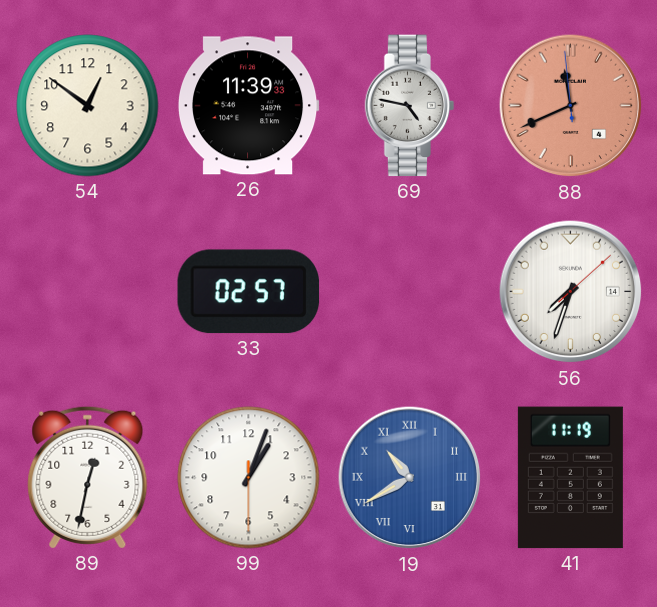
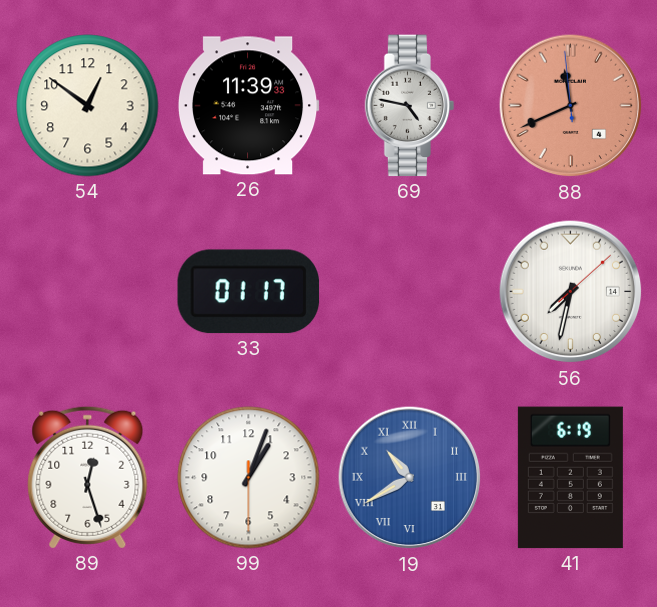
33: 02:57 -> 01:17 (249, 292)
56: 7:33 -> 7:32 (571, 292)
89: 12:32 -> 12:27 (88, 477)
41: 11:19 -> 6:19 (570, 478)
